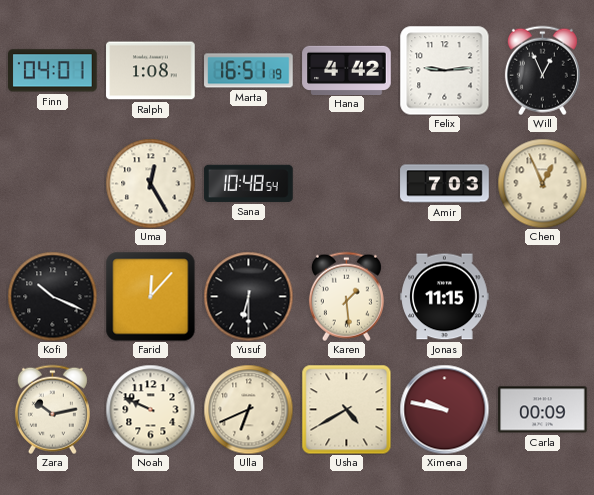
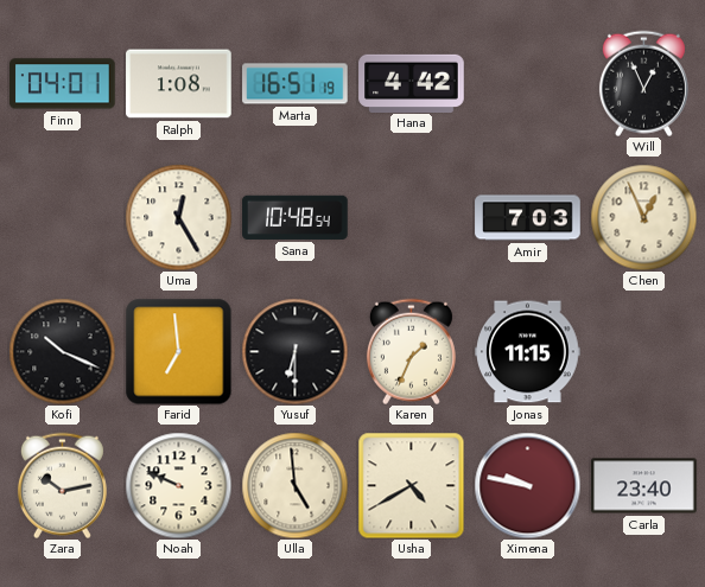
Felix: 9:14 -> none (444, 70)
Farid: 12:07 -> 6:59 (178, 351)
Karen: 1:29 -> 1:34 (411, 351)
Ulla: 6:41 -> 4:59 (294, 485)
Carla: 00:09 -> 23:40 (644, 486)
